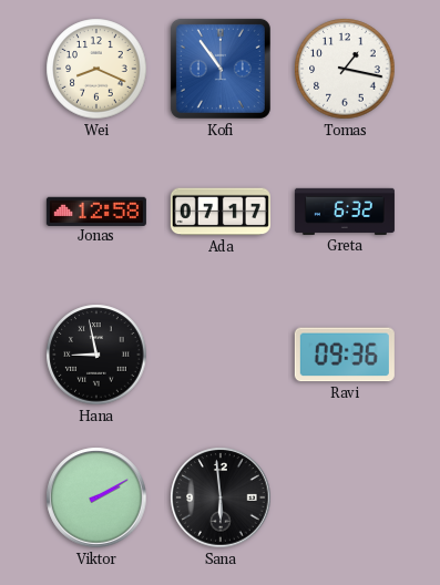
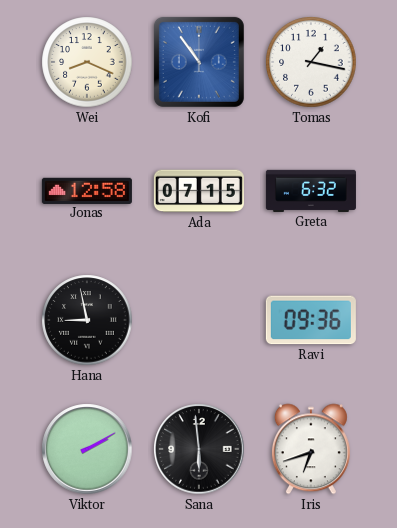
Ada: 07:17 -> 07:15 (199, 191)
Iris: none -> 6:42 (311, 449)
